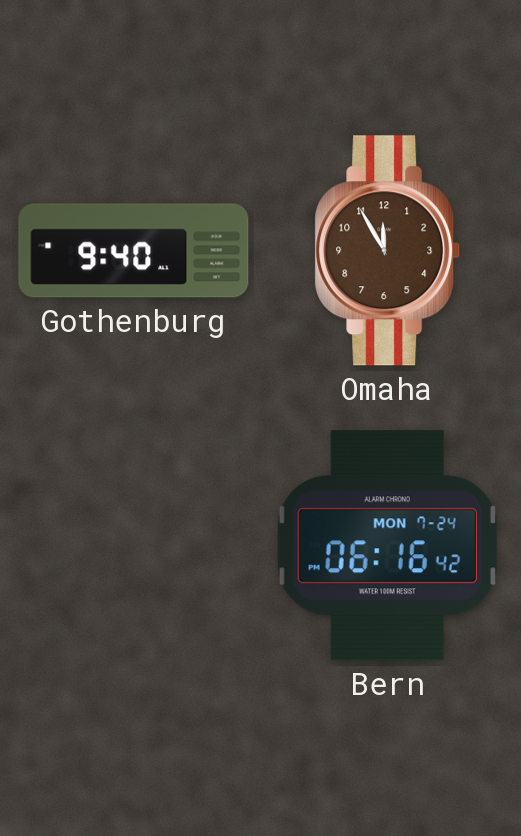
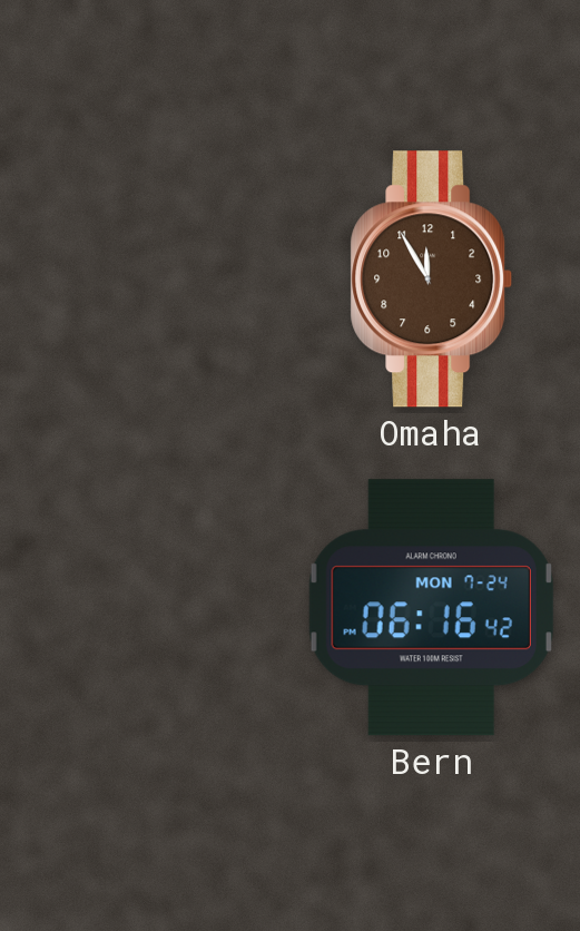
Gothenburg: 9:40 -> none (134, 251)
